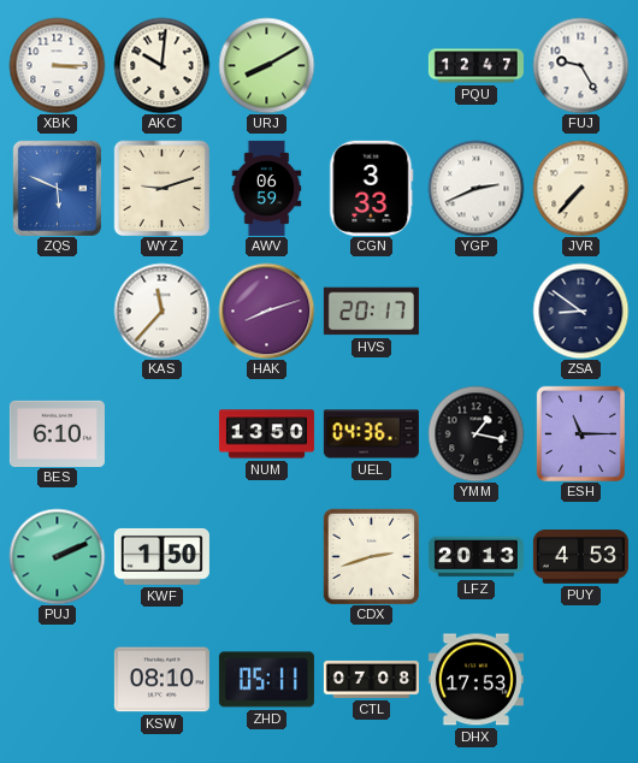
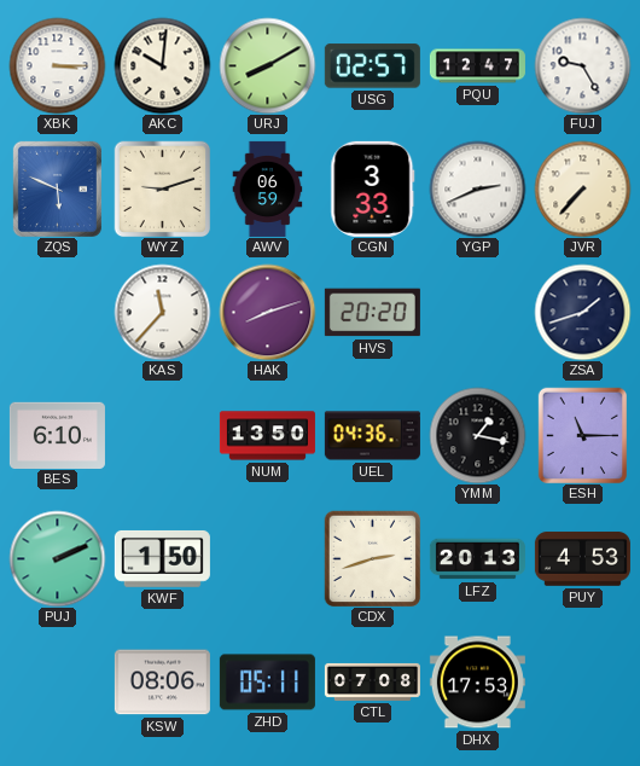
USG: none -> 02:57 (372, 66)
HVS: 20:17 -> 20:20 (372, 313)
ZSA: 8:51 -> 1:42 (582, 312)
KSW: 08:10 -> 08:06 (162, 683)
